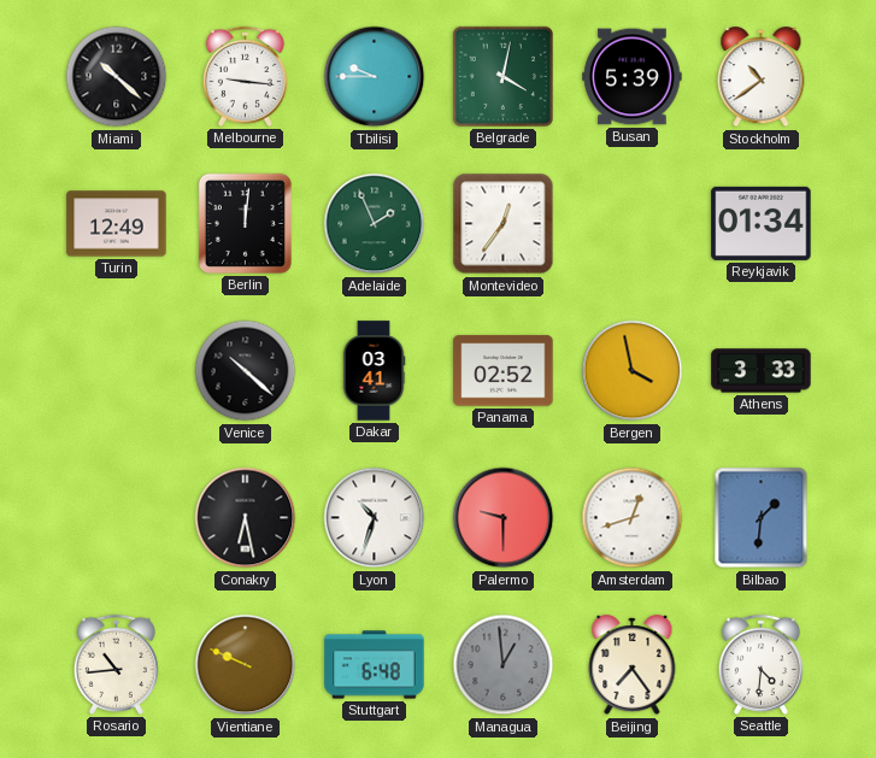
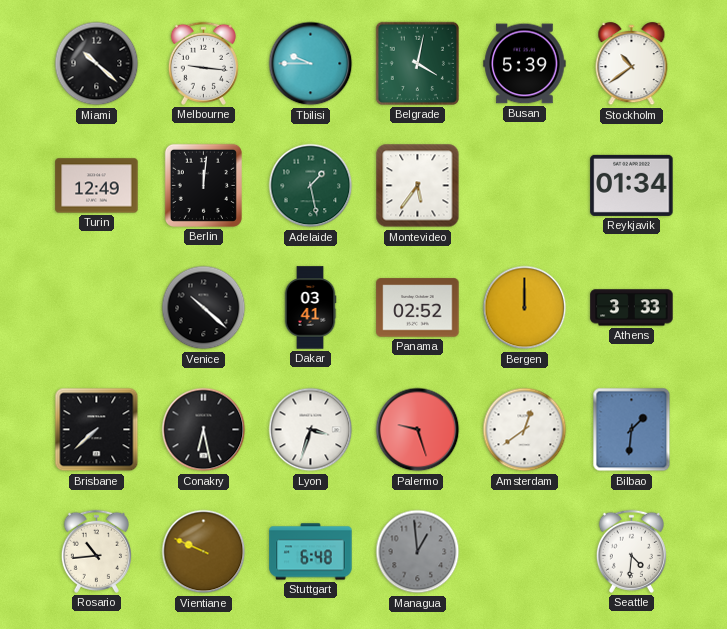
Adelaide: 1:56 -> 1:28 (311, 186)
Montevideo: 12:36 -> 5:36 (418, 186)
Bergen: 3:58 -> 12:00 (525, 308)
Brisbane: none -> 7:38 (97, 430)
Lyon: 10:33 -> 3:33 (311, 430)
Palermo: 9:30 -> 9:27 (418, 430)
Amsterdam: 12:42 -> 12:39 (525, 430)
Beijing: 7:24 -> none (633, 665)
